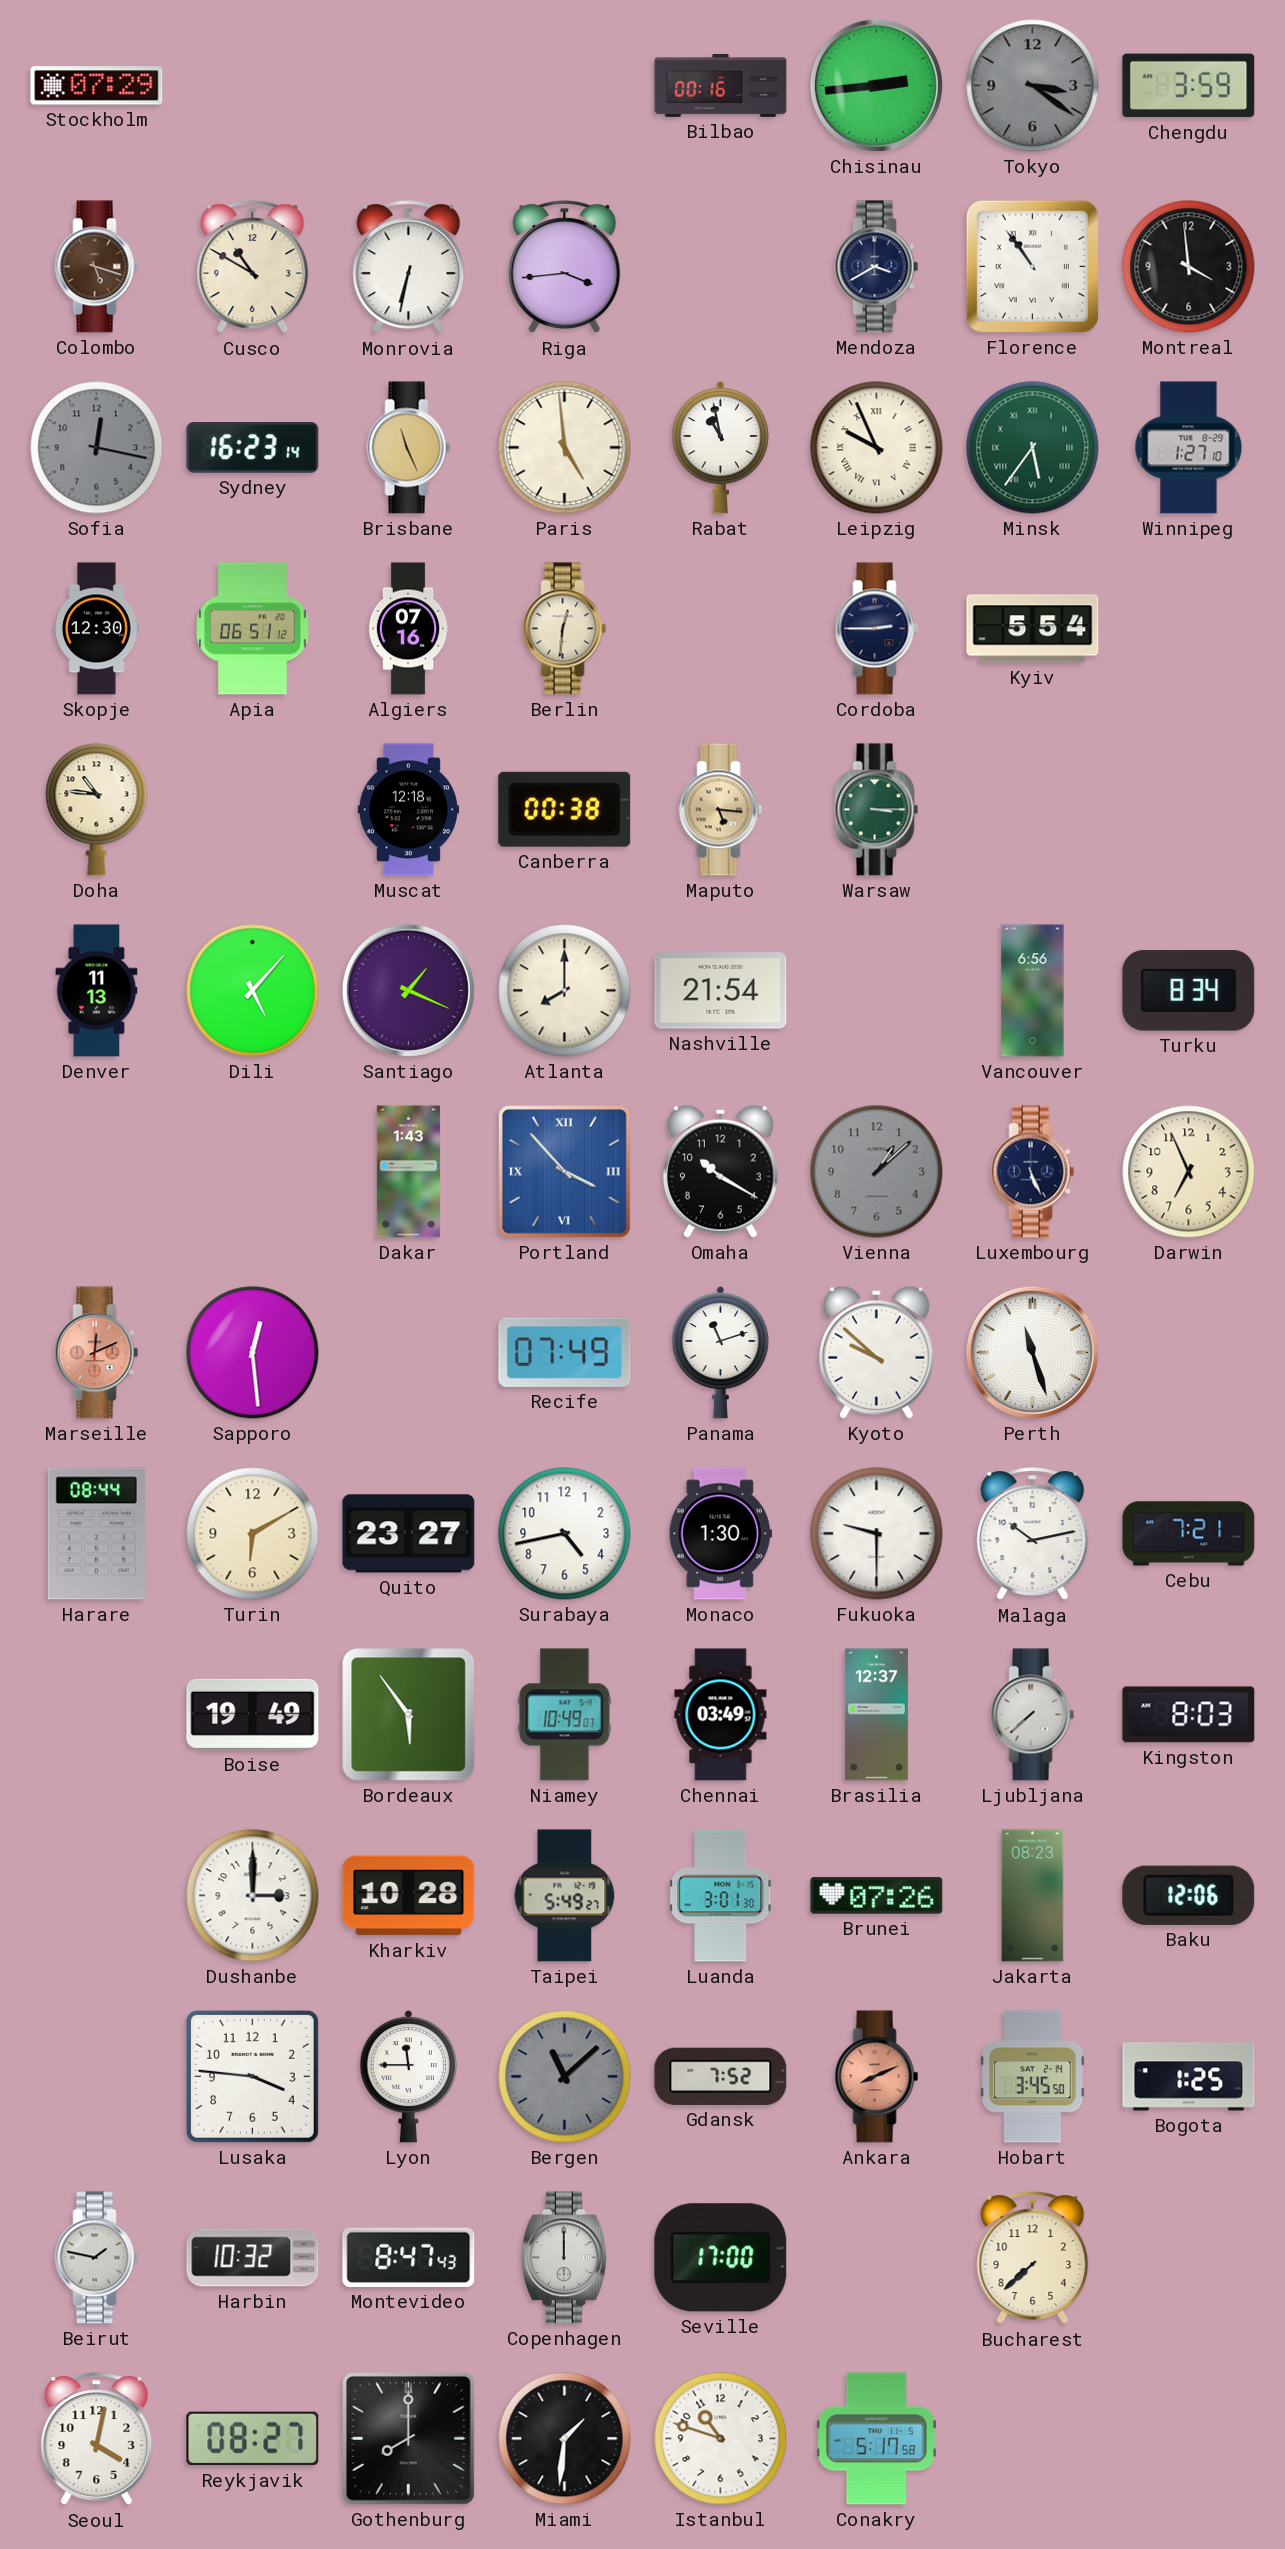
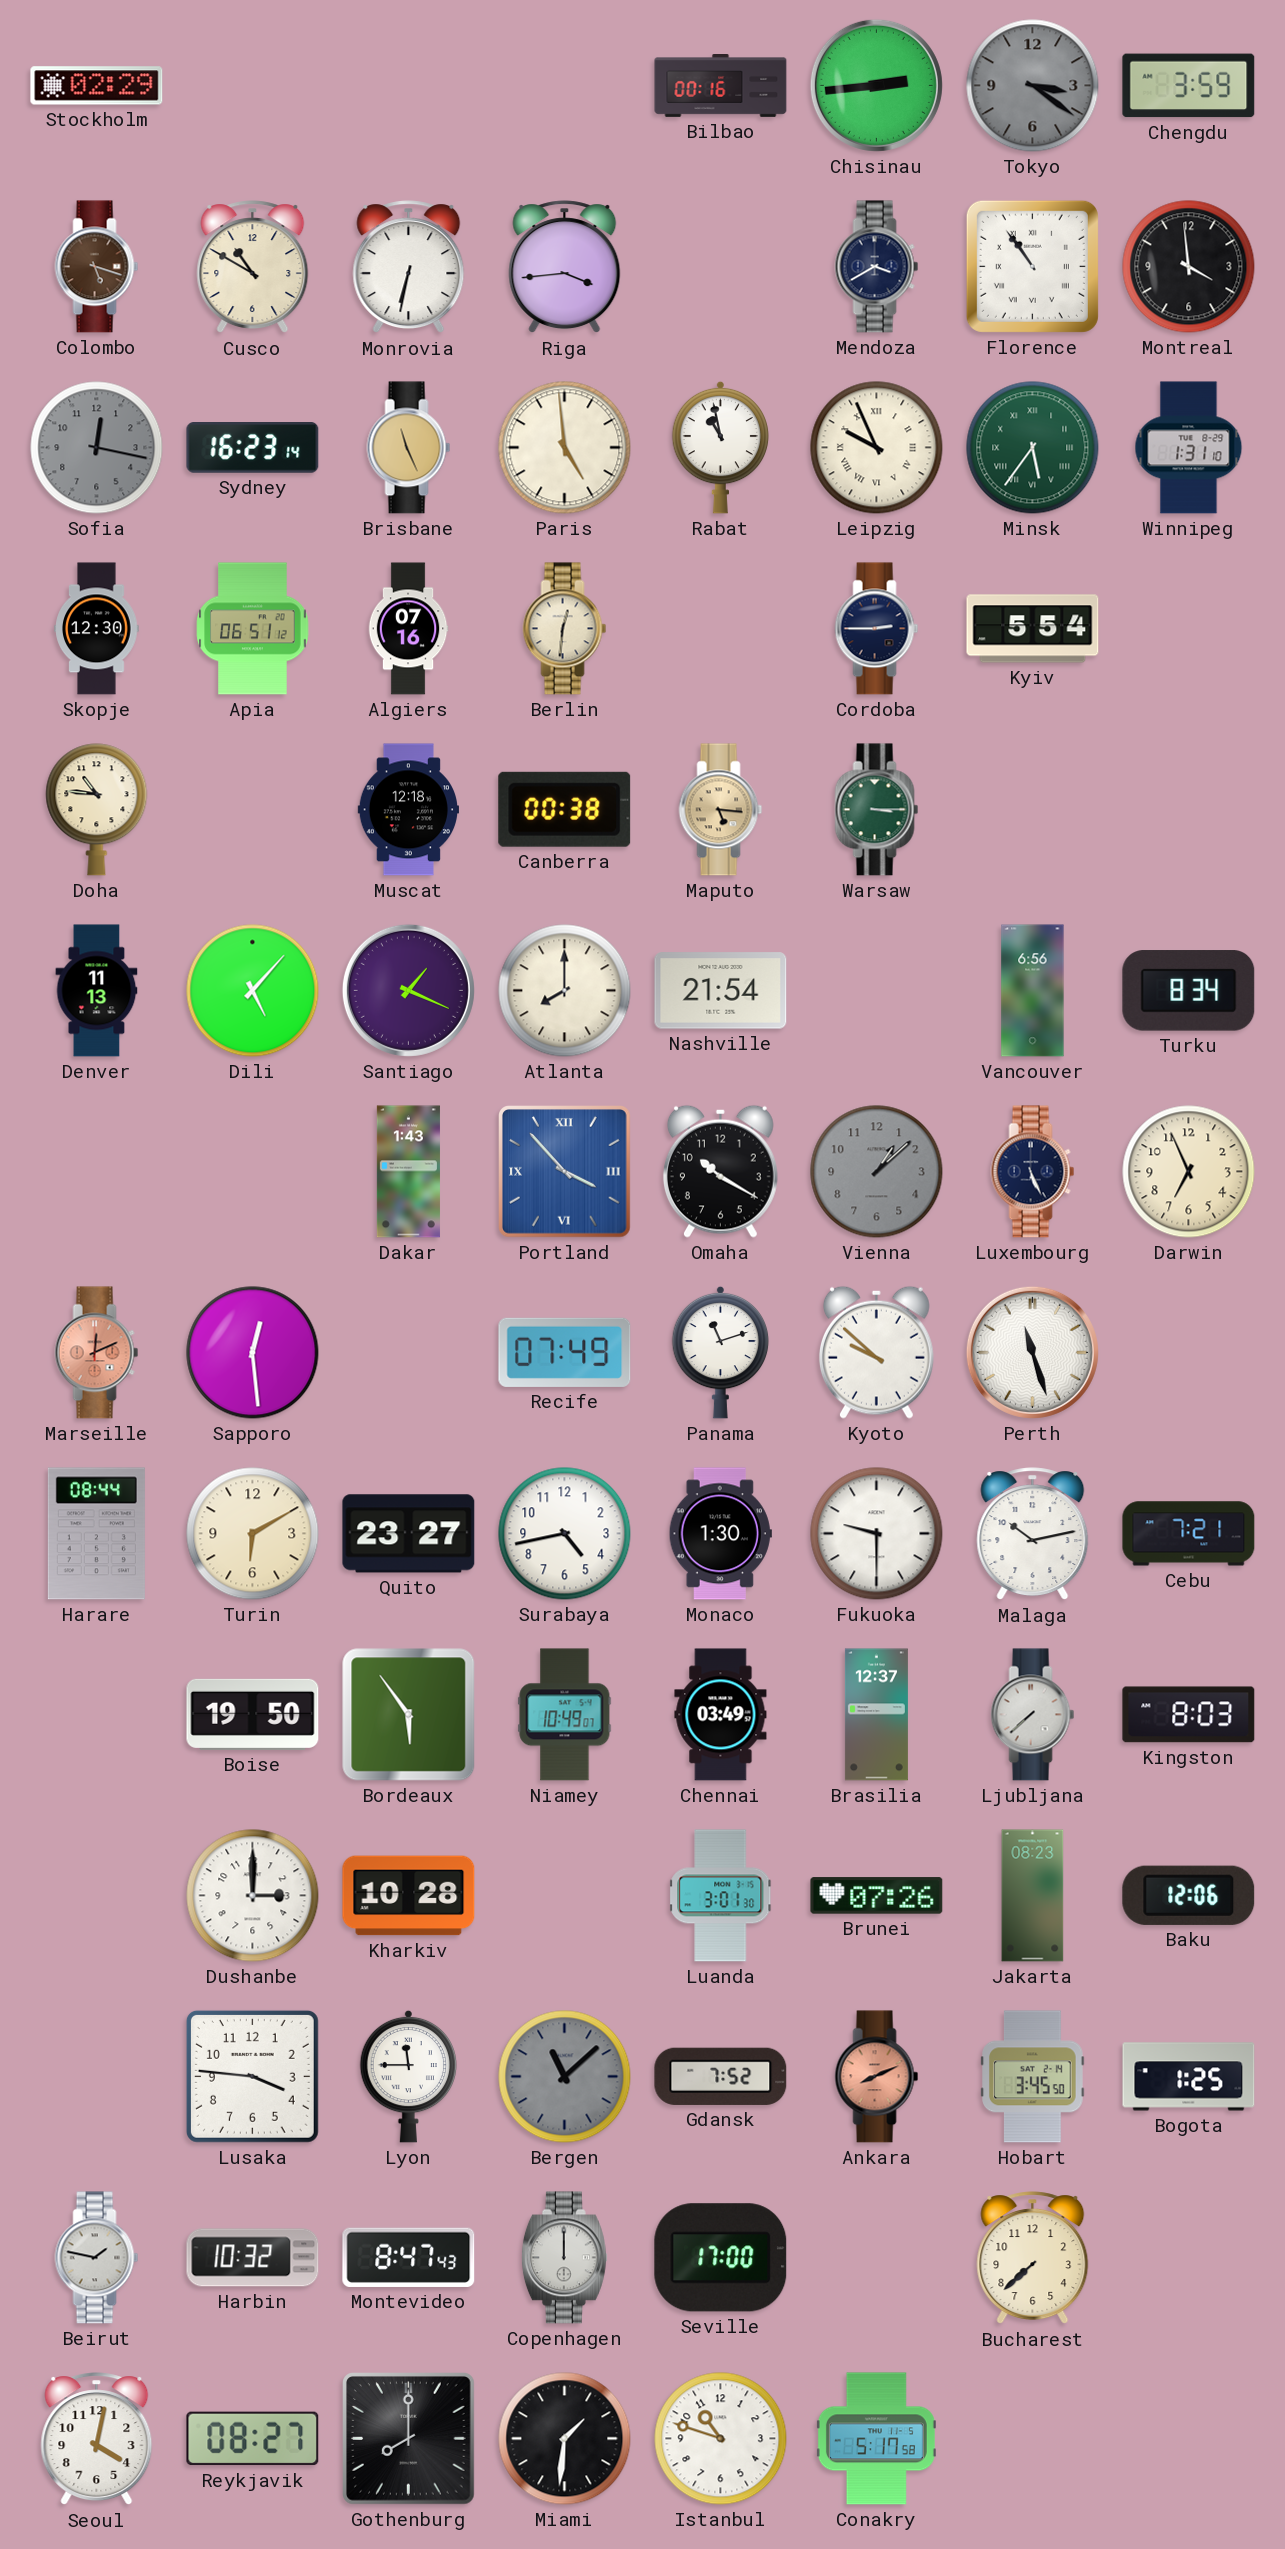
Stockholm: 07:29 -> 02:29 (97, 86)
Winnipeg: 1:27 -> 1:31 (1189, 448)
Boise: 19:49 -> 19:50 (253, 1714)
Taipei: 5:49 -> none (565, 1896)
